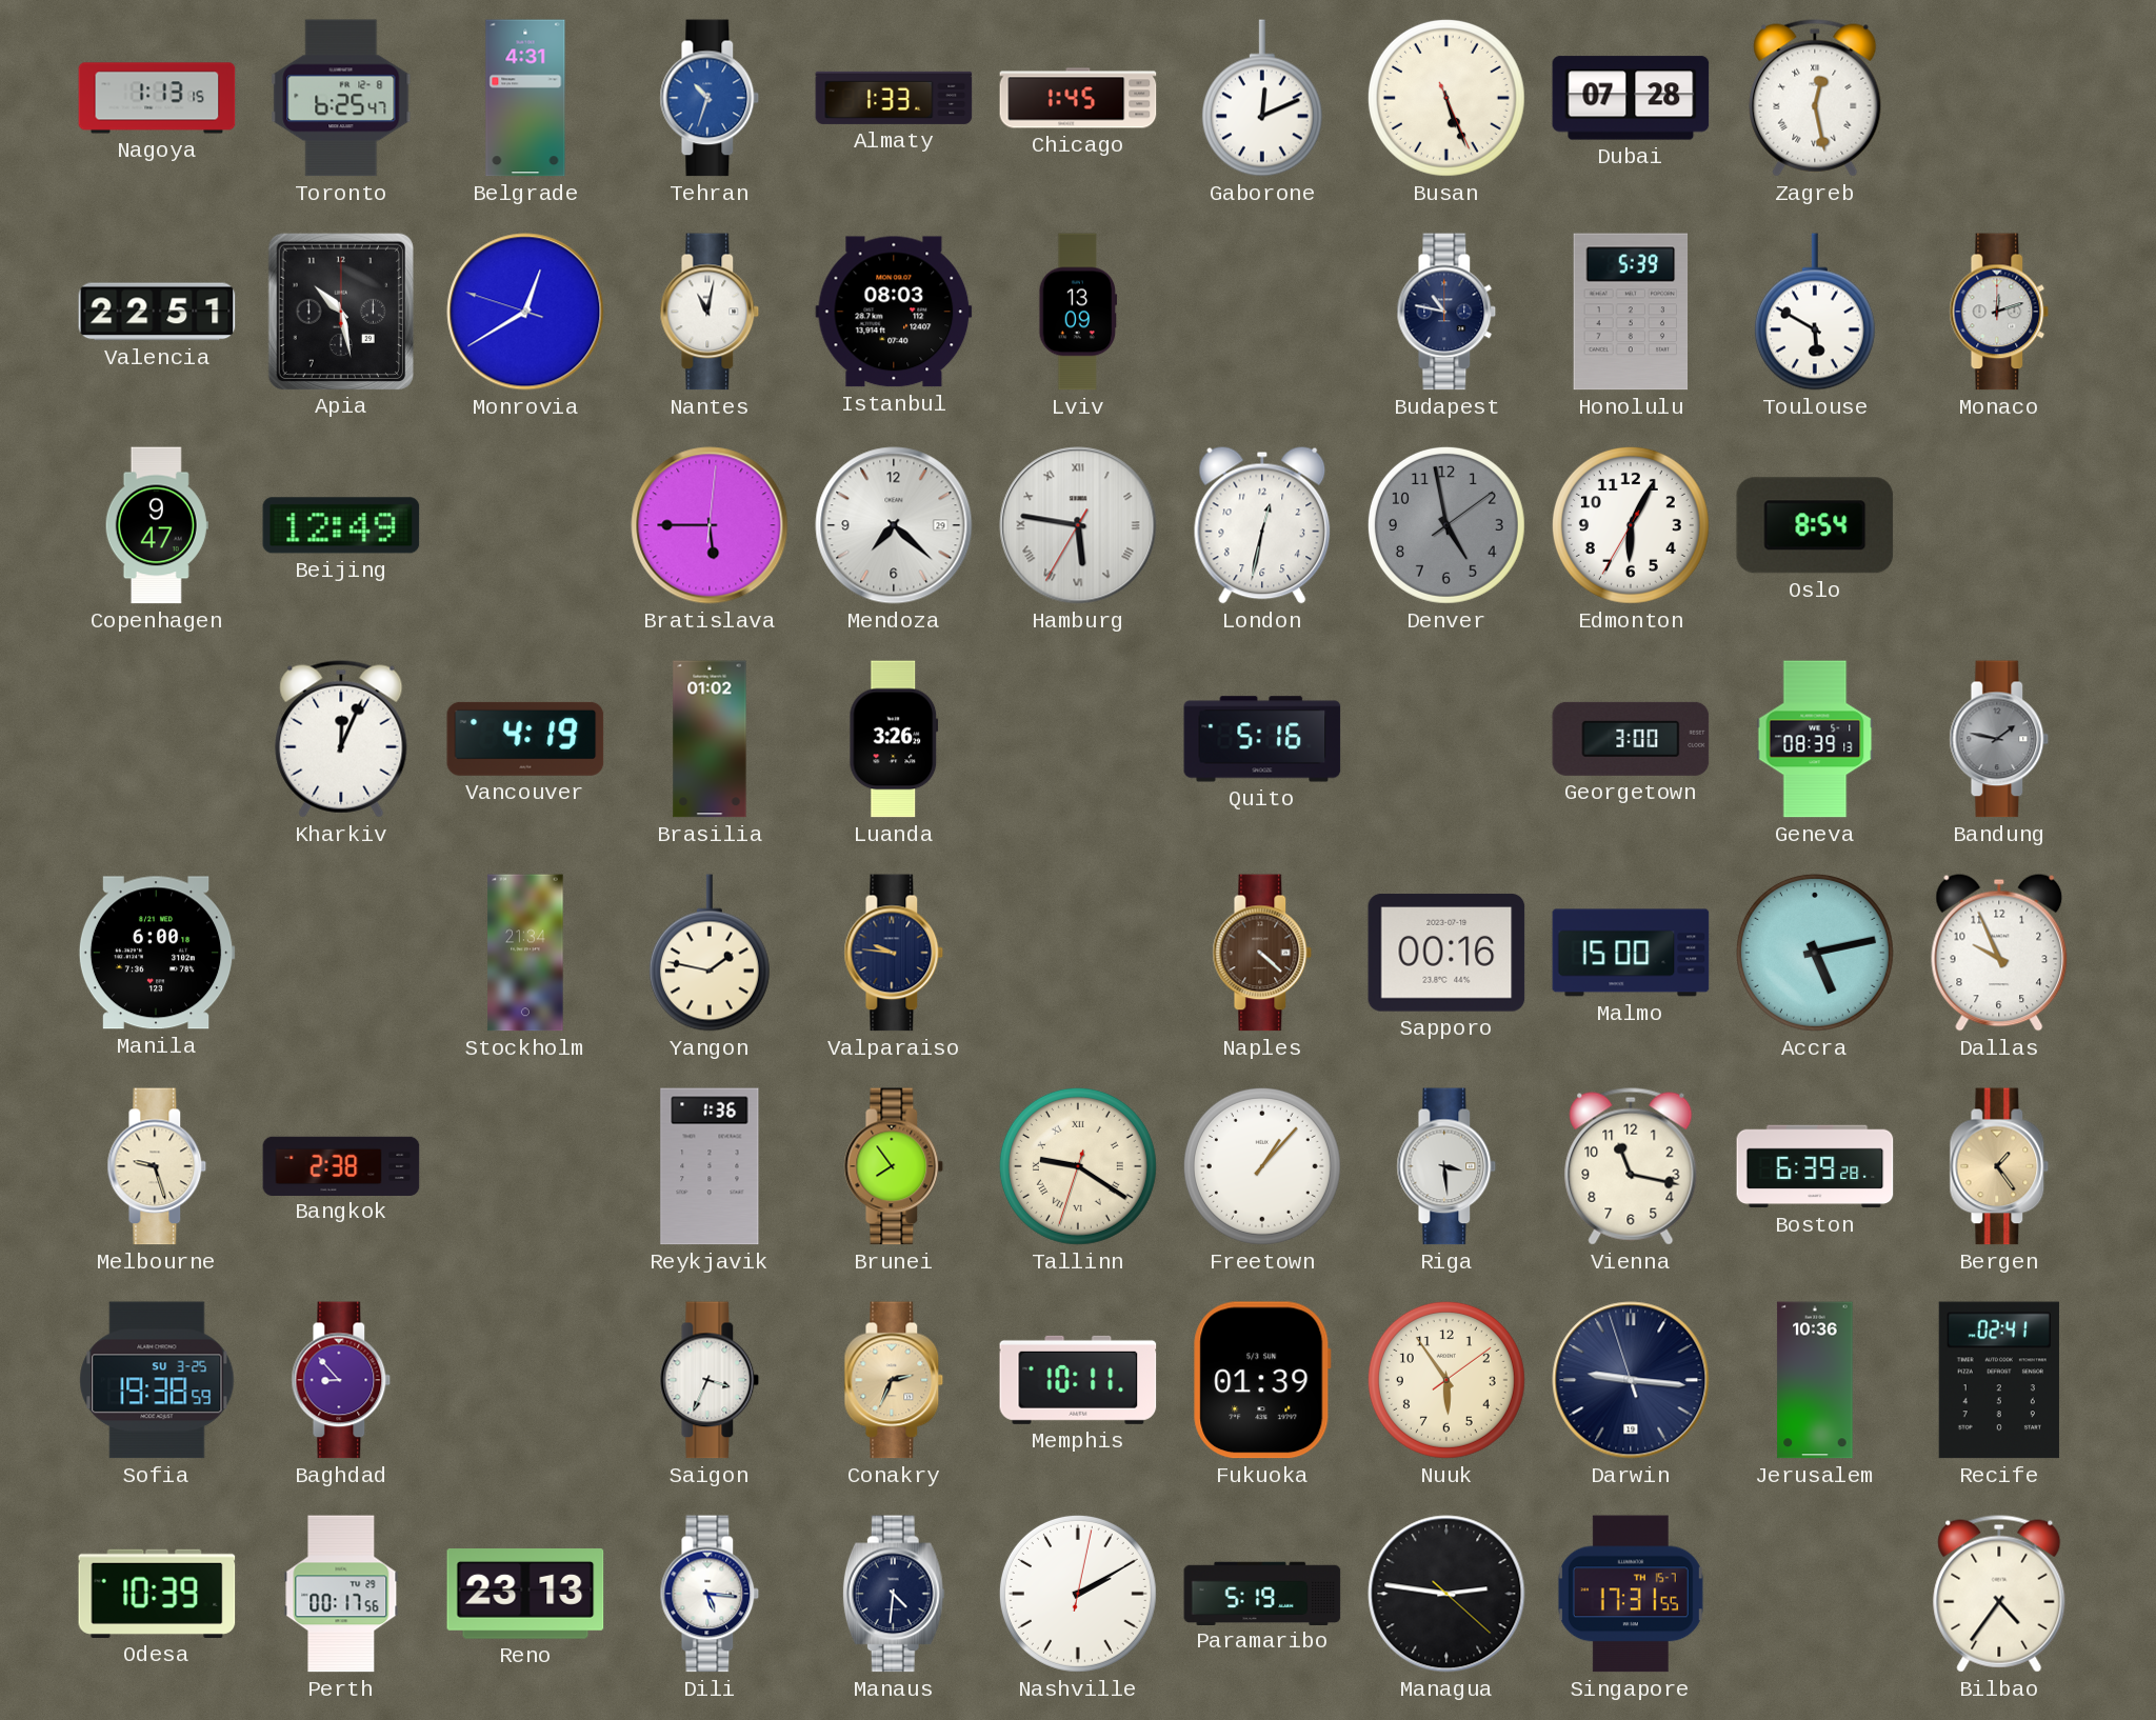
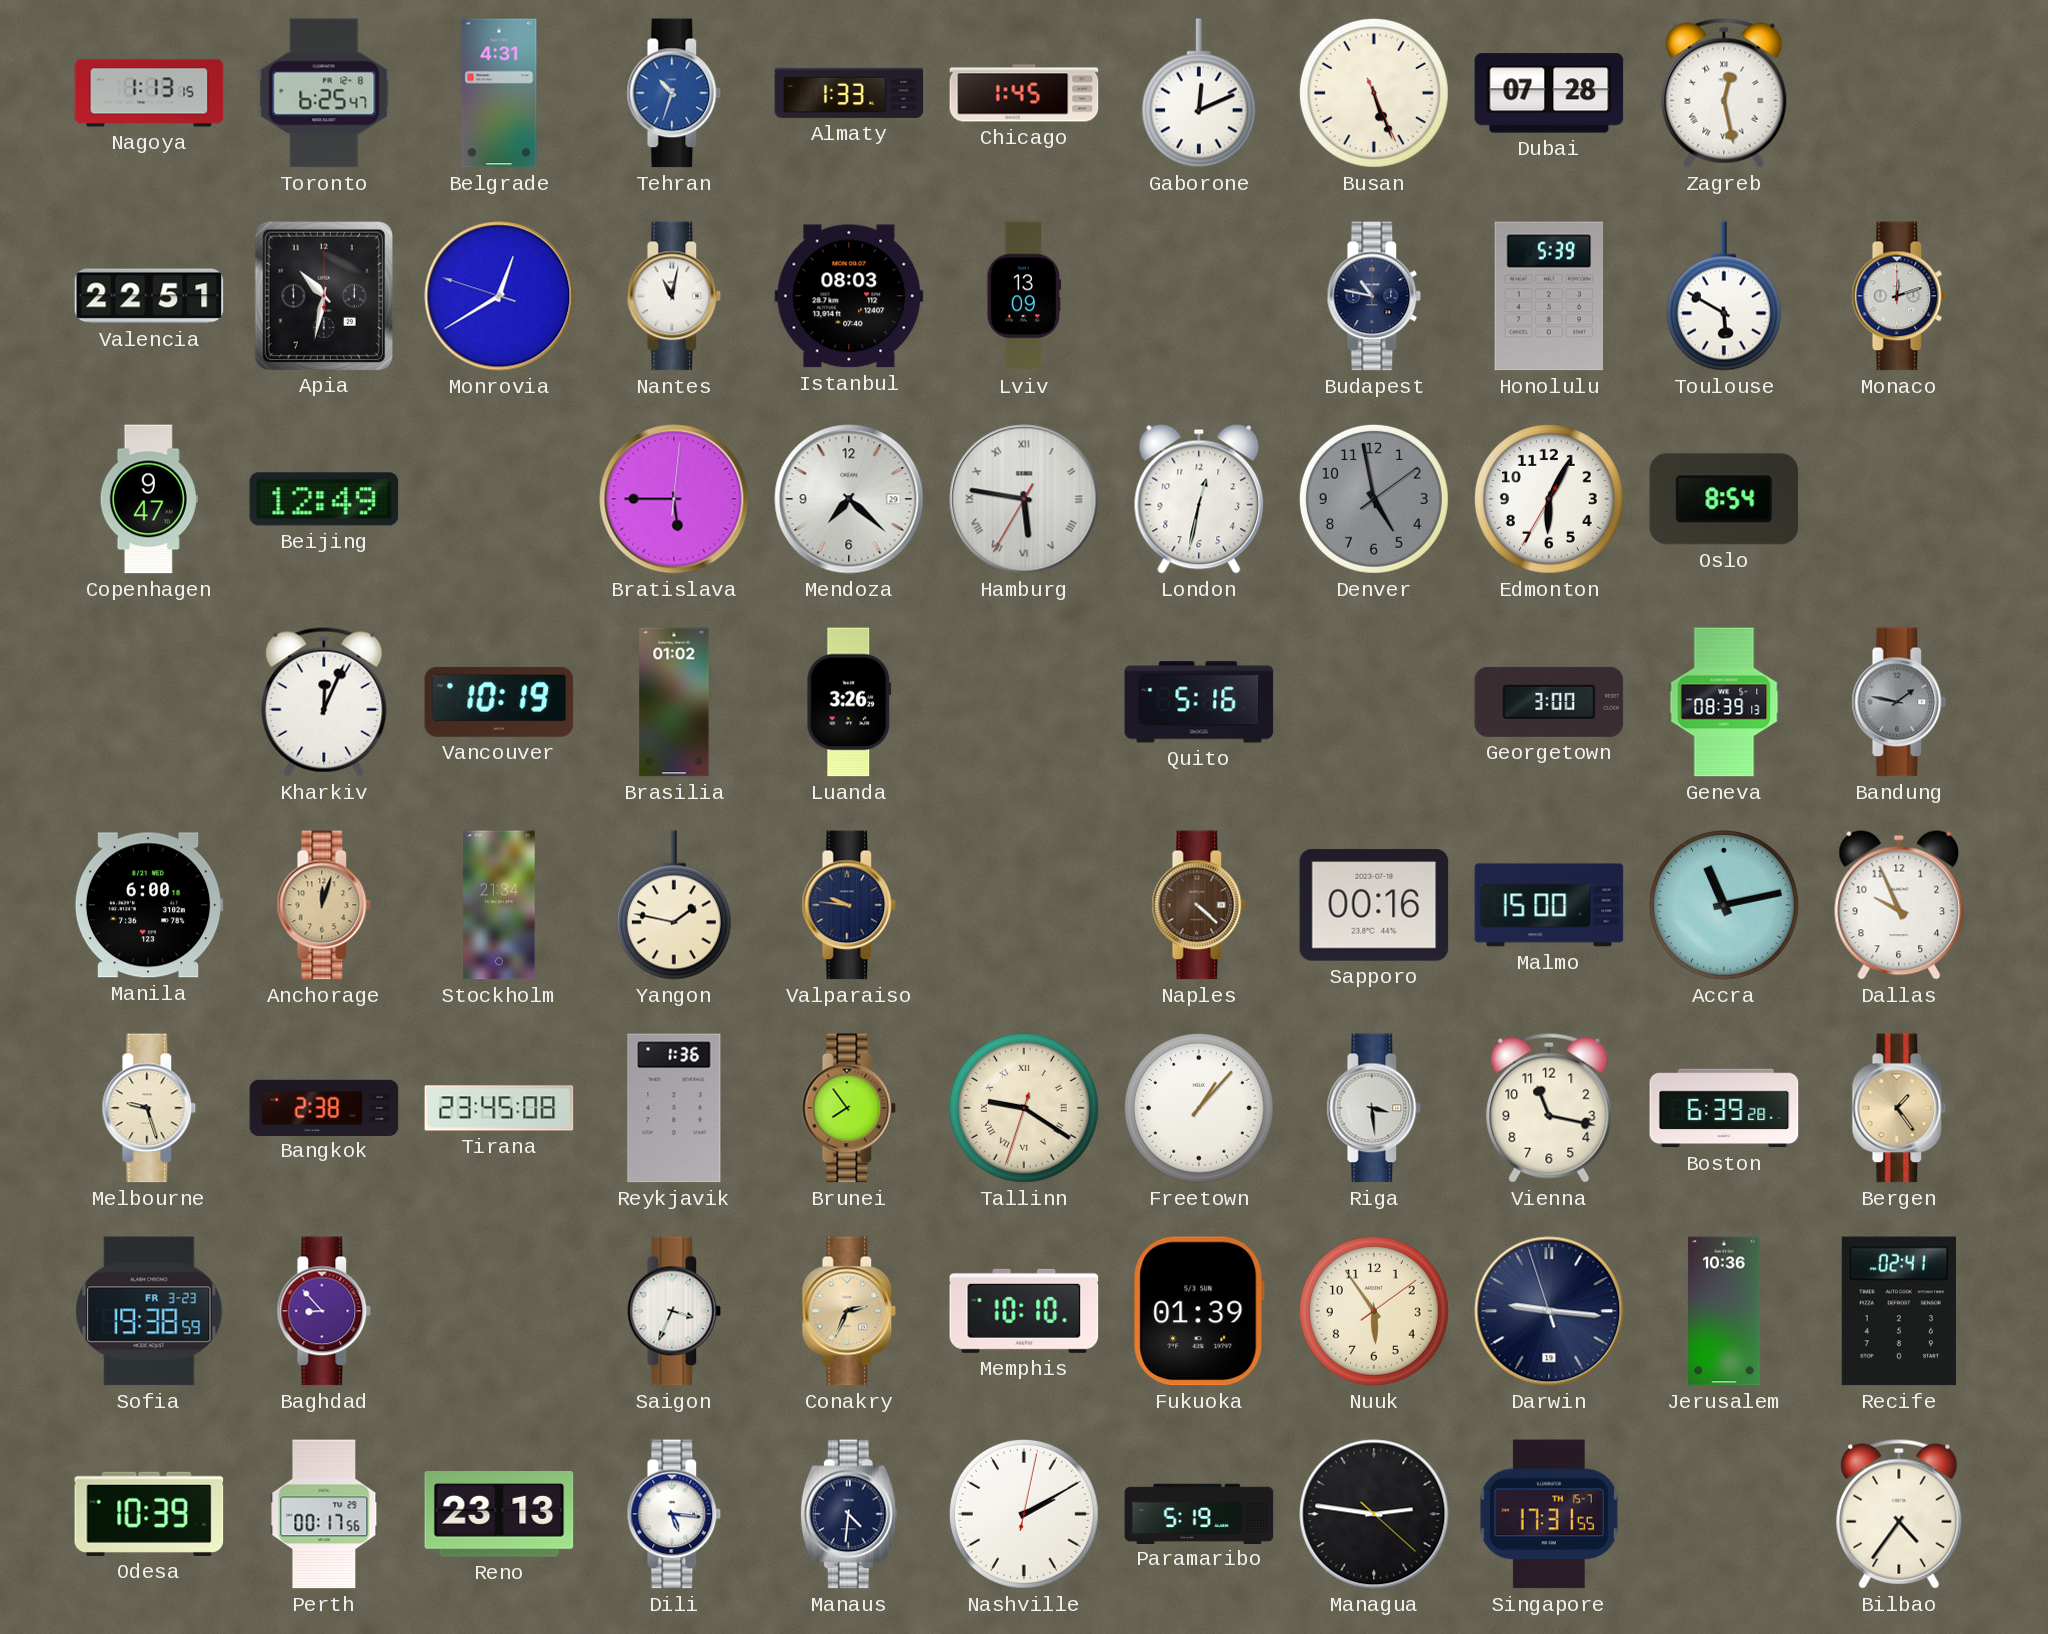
Apia: 10:28 -> 10:32 (324, 295)
Vancouver: 4:19 -> 10:19 (499, 702)
Anchorage: none -> 12:03 (324, 905)
Accra: 5:13 -> 11:13 (1724, 905)
Tirana: none -> 23:45 (499, 1108)
Sofia date: SU 3-25 -> FR 3-23 (149, 1311)
Memphis: 10:11 -> 10:10 (1024, 1311)
